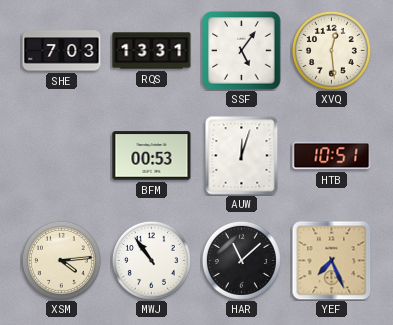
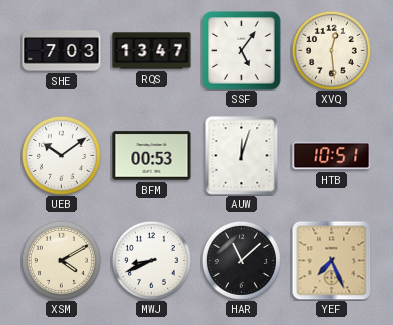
RQS: 13:31 -> 13:47 (152, 51)
UEB: none -> 10:09 (61, 155)
XSM: 4:14 -> 4:10 (61, 260)
MWJ: 10:54 -> 8:41 (151, 260)
